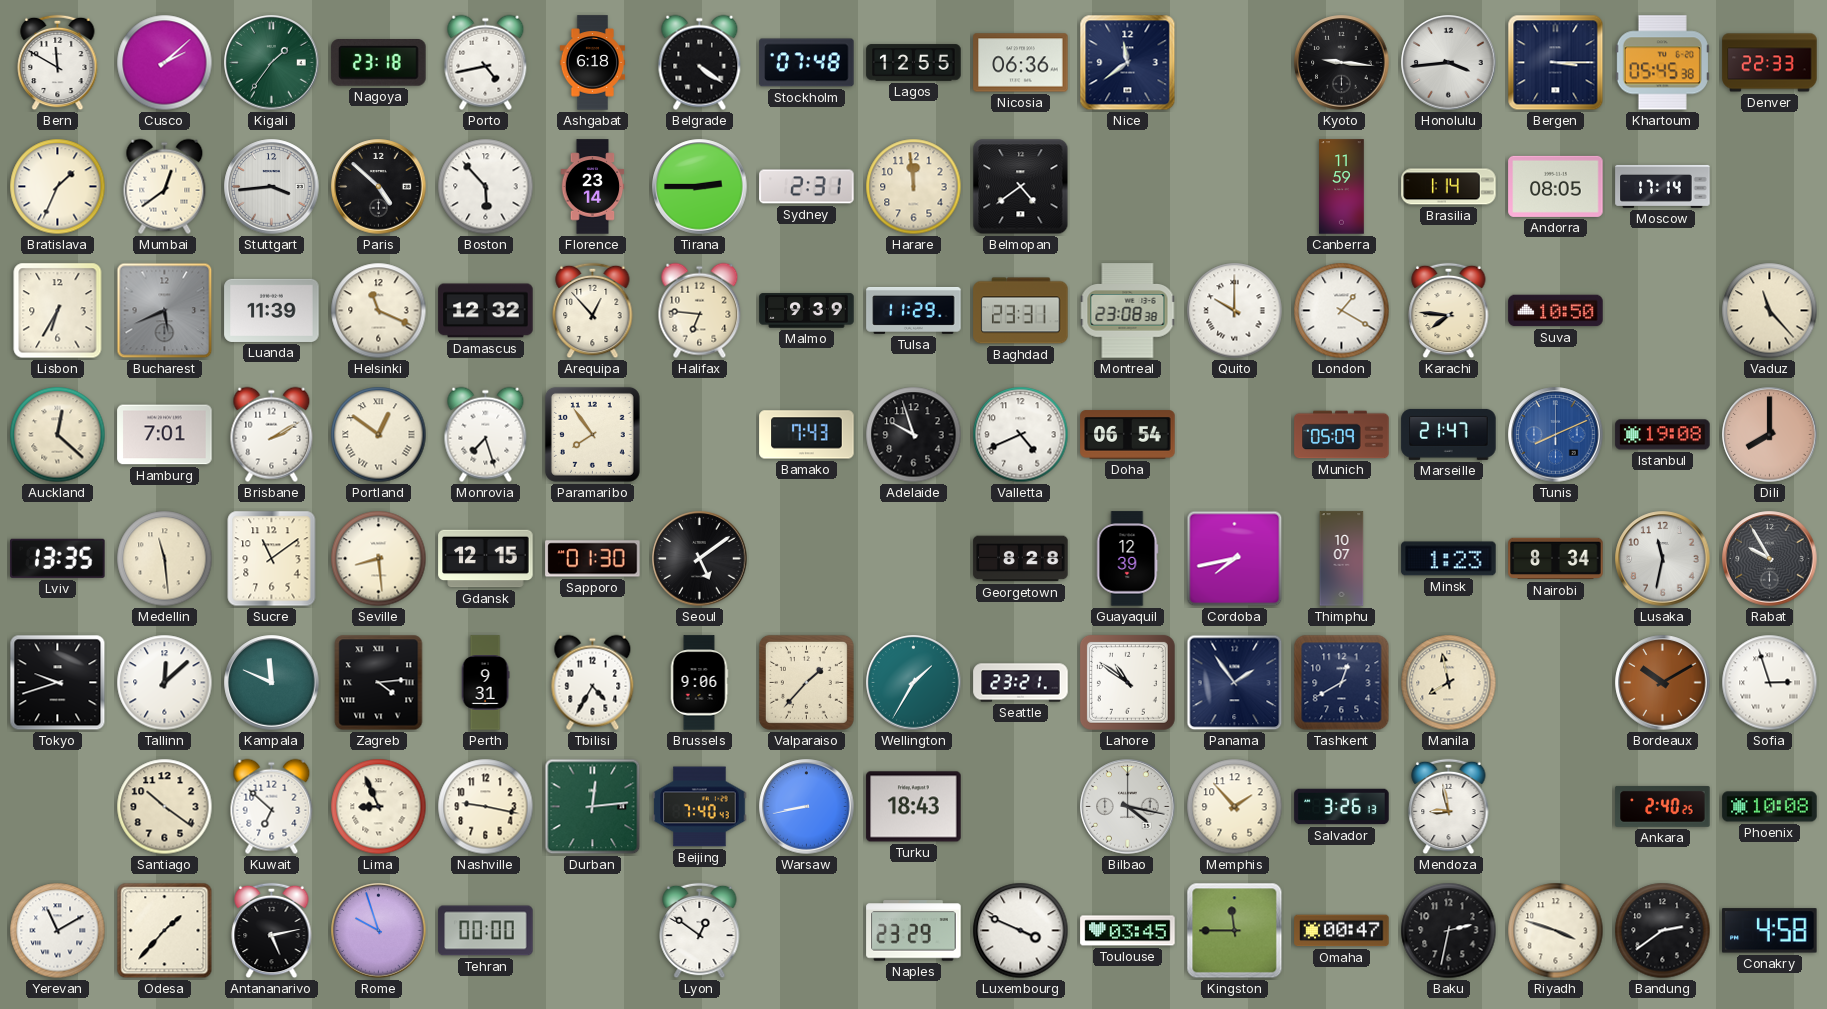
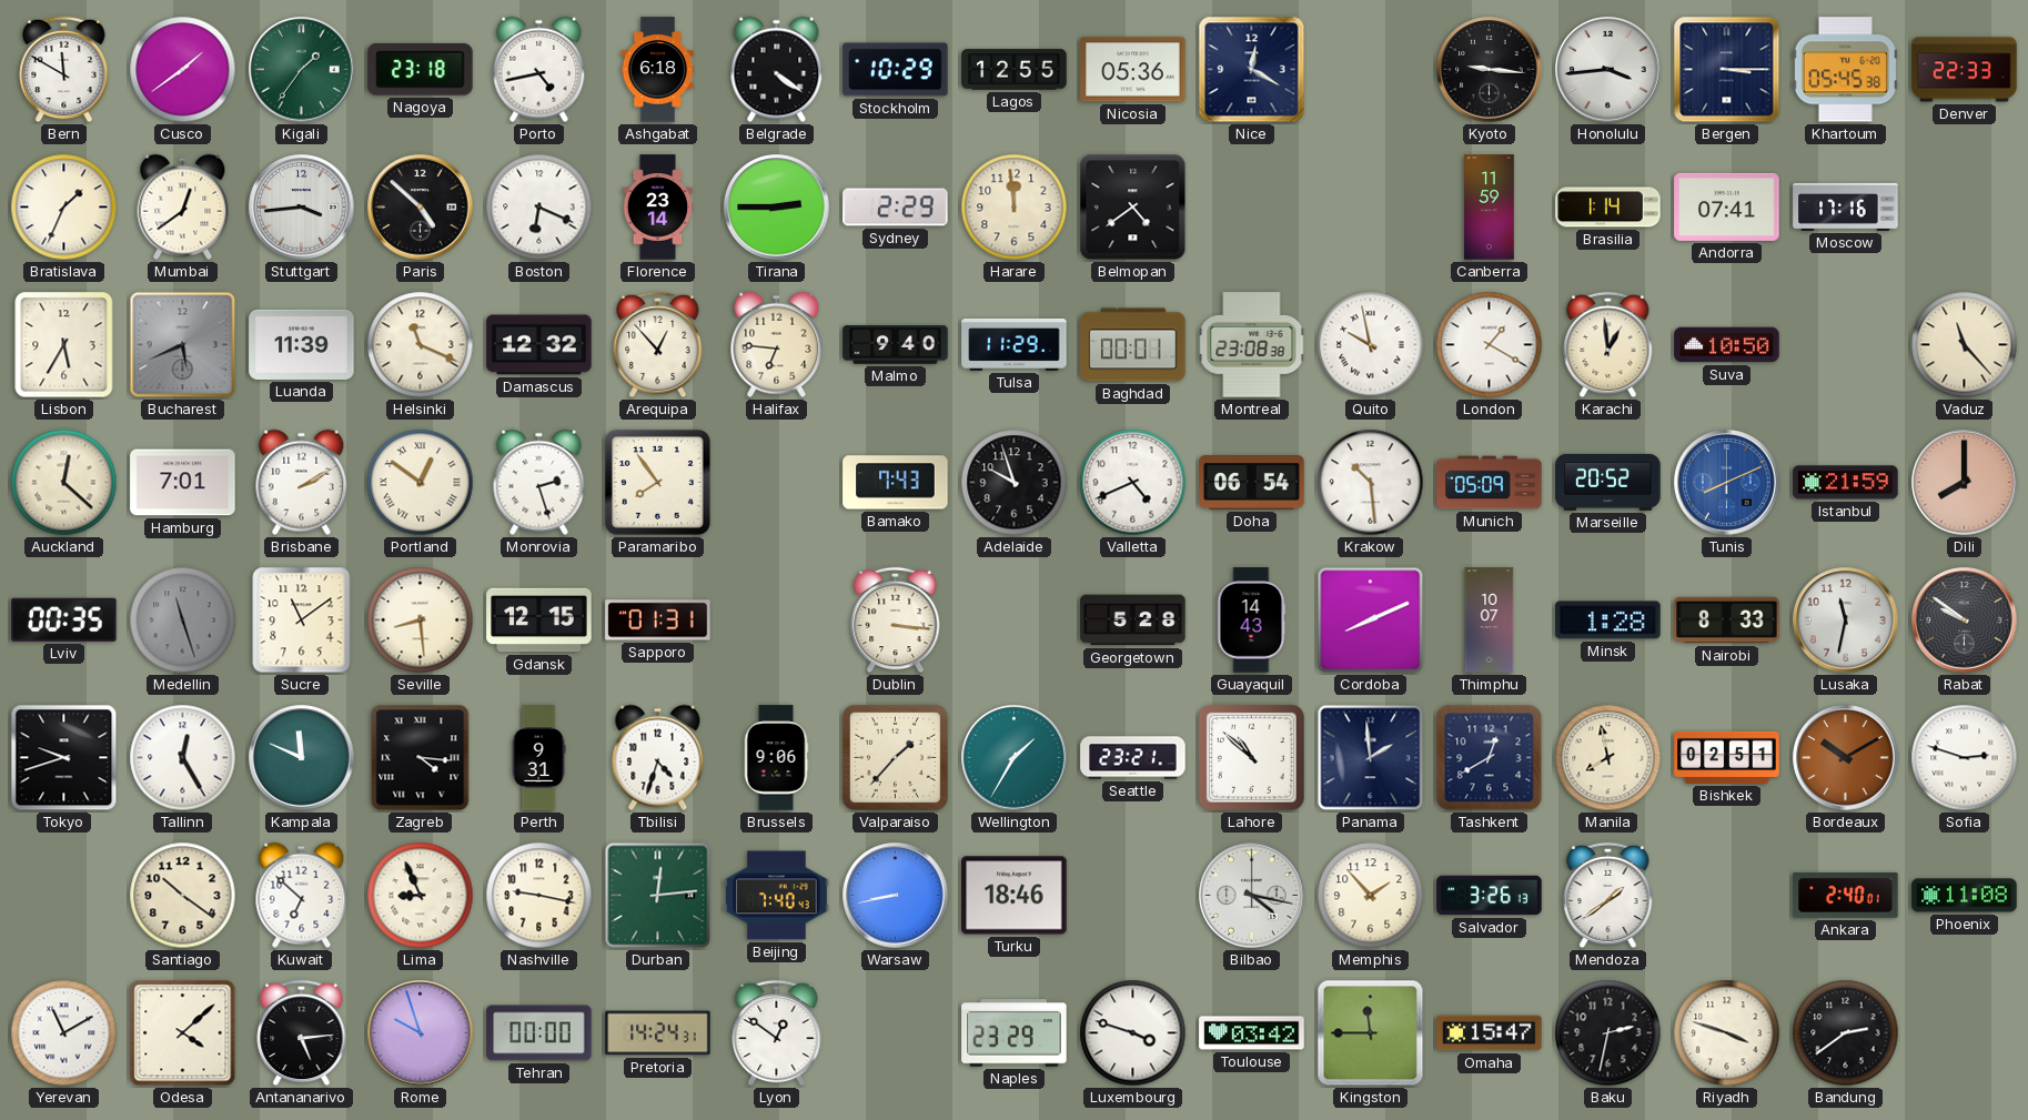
Cusco: 2:08 -> 1:39 (183, 70)
Stockholm: 07:48 -> 10:29 (896, 70)
Nicosia: 06:36 -> 05:36 (1133, 70)
Nice: 11:39 -> 12:20 (1252, 70)
Boston: 5:53 -> 6:19 (539, 208)
Sydney: 2:31 -> 2:29 (896, 208)
Andorra: 08:05 -> 07:41 (1727, 206)
Moscow: 17:14 -> 17:16 (1846, 206)
Lisbon: 6:35 -> 5:35 (64, 345)
Malmo: 9:39 -> 9:40 (896, 345)
Baghdad: 23:31 -> 00:01 (1133, 345)
Quito: 10:00 -> 9:58 (1371, 345)
Karachi: 7:46 -> 12:59 (1608, 345)
Monrovia: 7:27 -> 2:27 (539, 483)
Krakow: none -> 10:29 (1371, 483)
Marseille: 21:47 -> 20:52 (1608, 482)
Istanbul: 19:08 -> 21:59 (1846, 483)
Lviv: 13:35 -> 00:35 (64, 619)
Medellin: 11:29 -> 11:27 (183, 620)
Medellin dial: cream -> grey (183, 620)
Sapporo: 01:30 -> 01:31 (658, 620)
Seoul: 5:09 -> none (700, 559)
Dublin: none -> 3:16 (896, 620)
Georgetown: 8:28 -> 5:28 (1133, 620)
Guayaquil: 12:39 -> 14:43 (1251, 620)
Cordoba: 7:43 -> 8:11 (1371, 620)
Minsk: 1:23 -> 1:28 (1608, 620)
Nairobi: 8:34 -> 8:33 (1727, 620)
Rabat: 9:55 -> 9:51 (1965, 620)
Tallinn: 12:08 -> 12:25 (183, 758)
Zagreb: 4:14 -> 4:16 (421, 758)
Tbilisi: 4:35 -> 4:33 (658, 758)
Lahore: 10:51 -> 10:52 (1251, 757)
Panama: 1:54 -> 1:59 (1371, 758)
Bishkek: none -> 02:51 (1727, 757)
Sofia: 2:57 -> 2:48 (1965, 758)
Turku: 18:43 -> 18:46 (1015, 896)
Mendoza: 8:58 -> 1:39 (1608, 896)
Ankara: 2:40:25 -> 2:40:01 (1846, 895)
Phoenix: 10:08 -> 11:08 (1965, 896)
Odesa: 1:37 -> 4:08 (183, 1033)
Antananarivo: 5:13 -> 5:14 (302, 1033)
Pretoria: none -> 14:24 (658, 1033)
Luxembourg: 3:49 -> 3:48 (1133, 1033)
Toulouse: 03:45 -> 03:42 (1252, 1033)
Omaha: 00:47 -> 15:47 (1490, 1033)
Conakry: 4:58 -> none (1770, 931)
